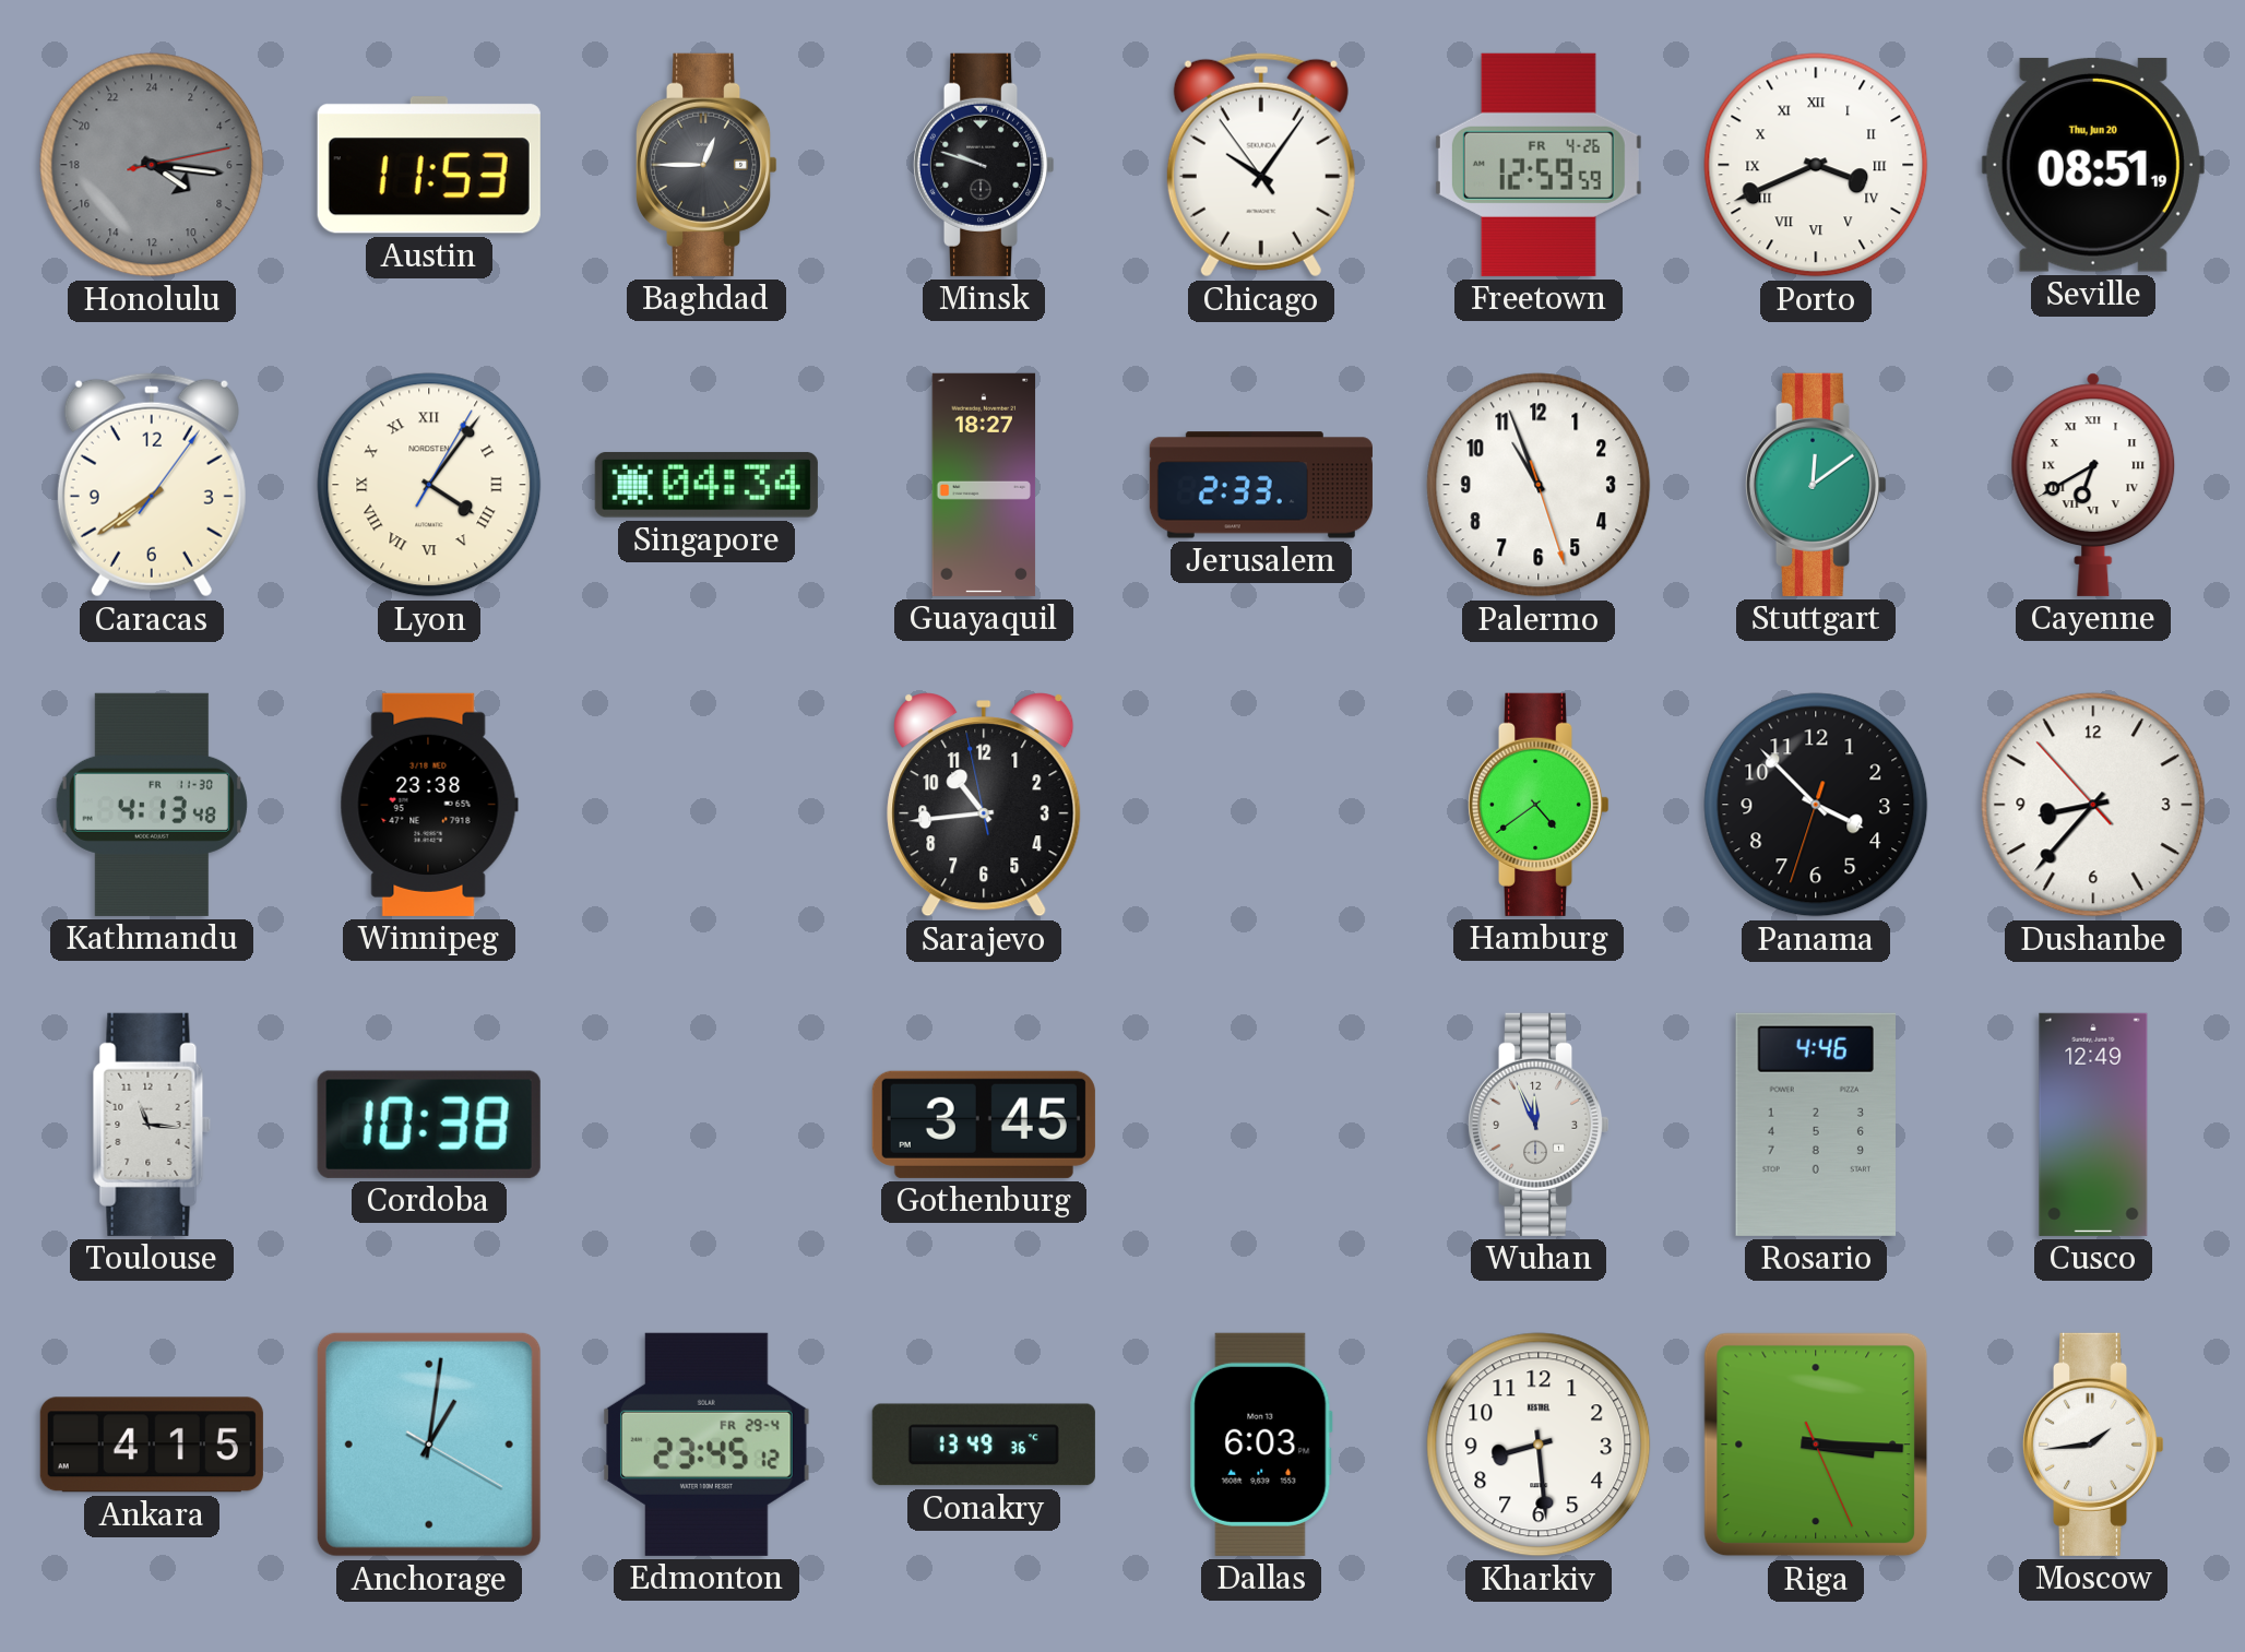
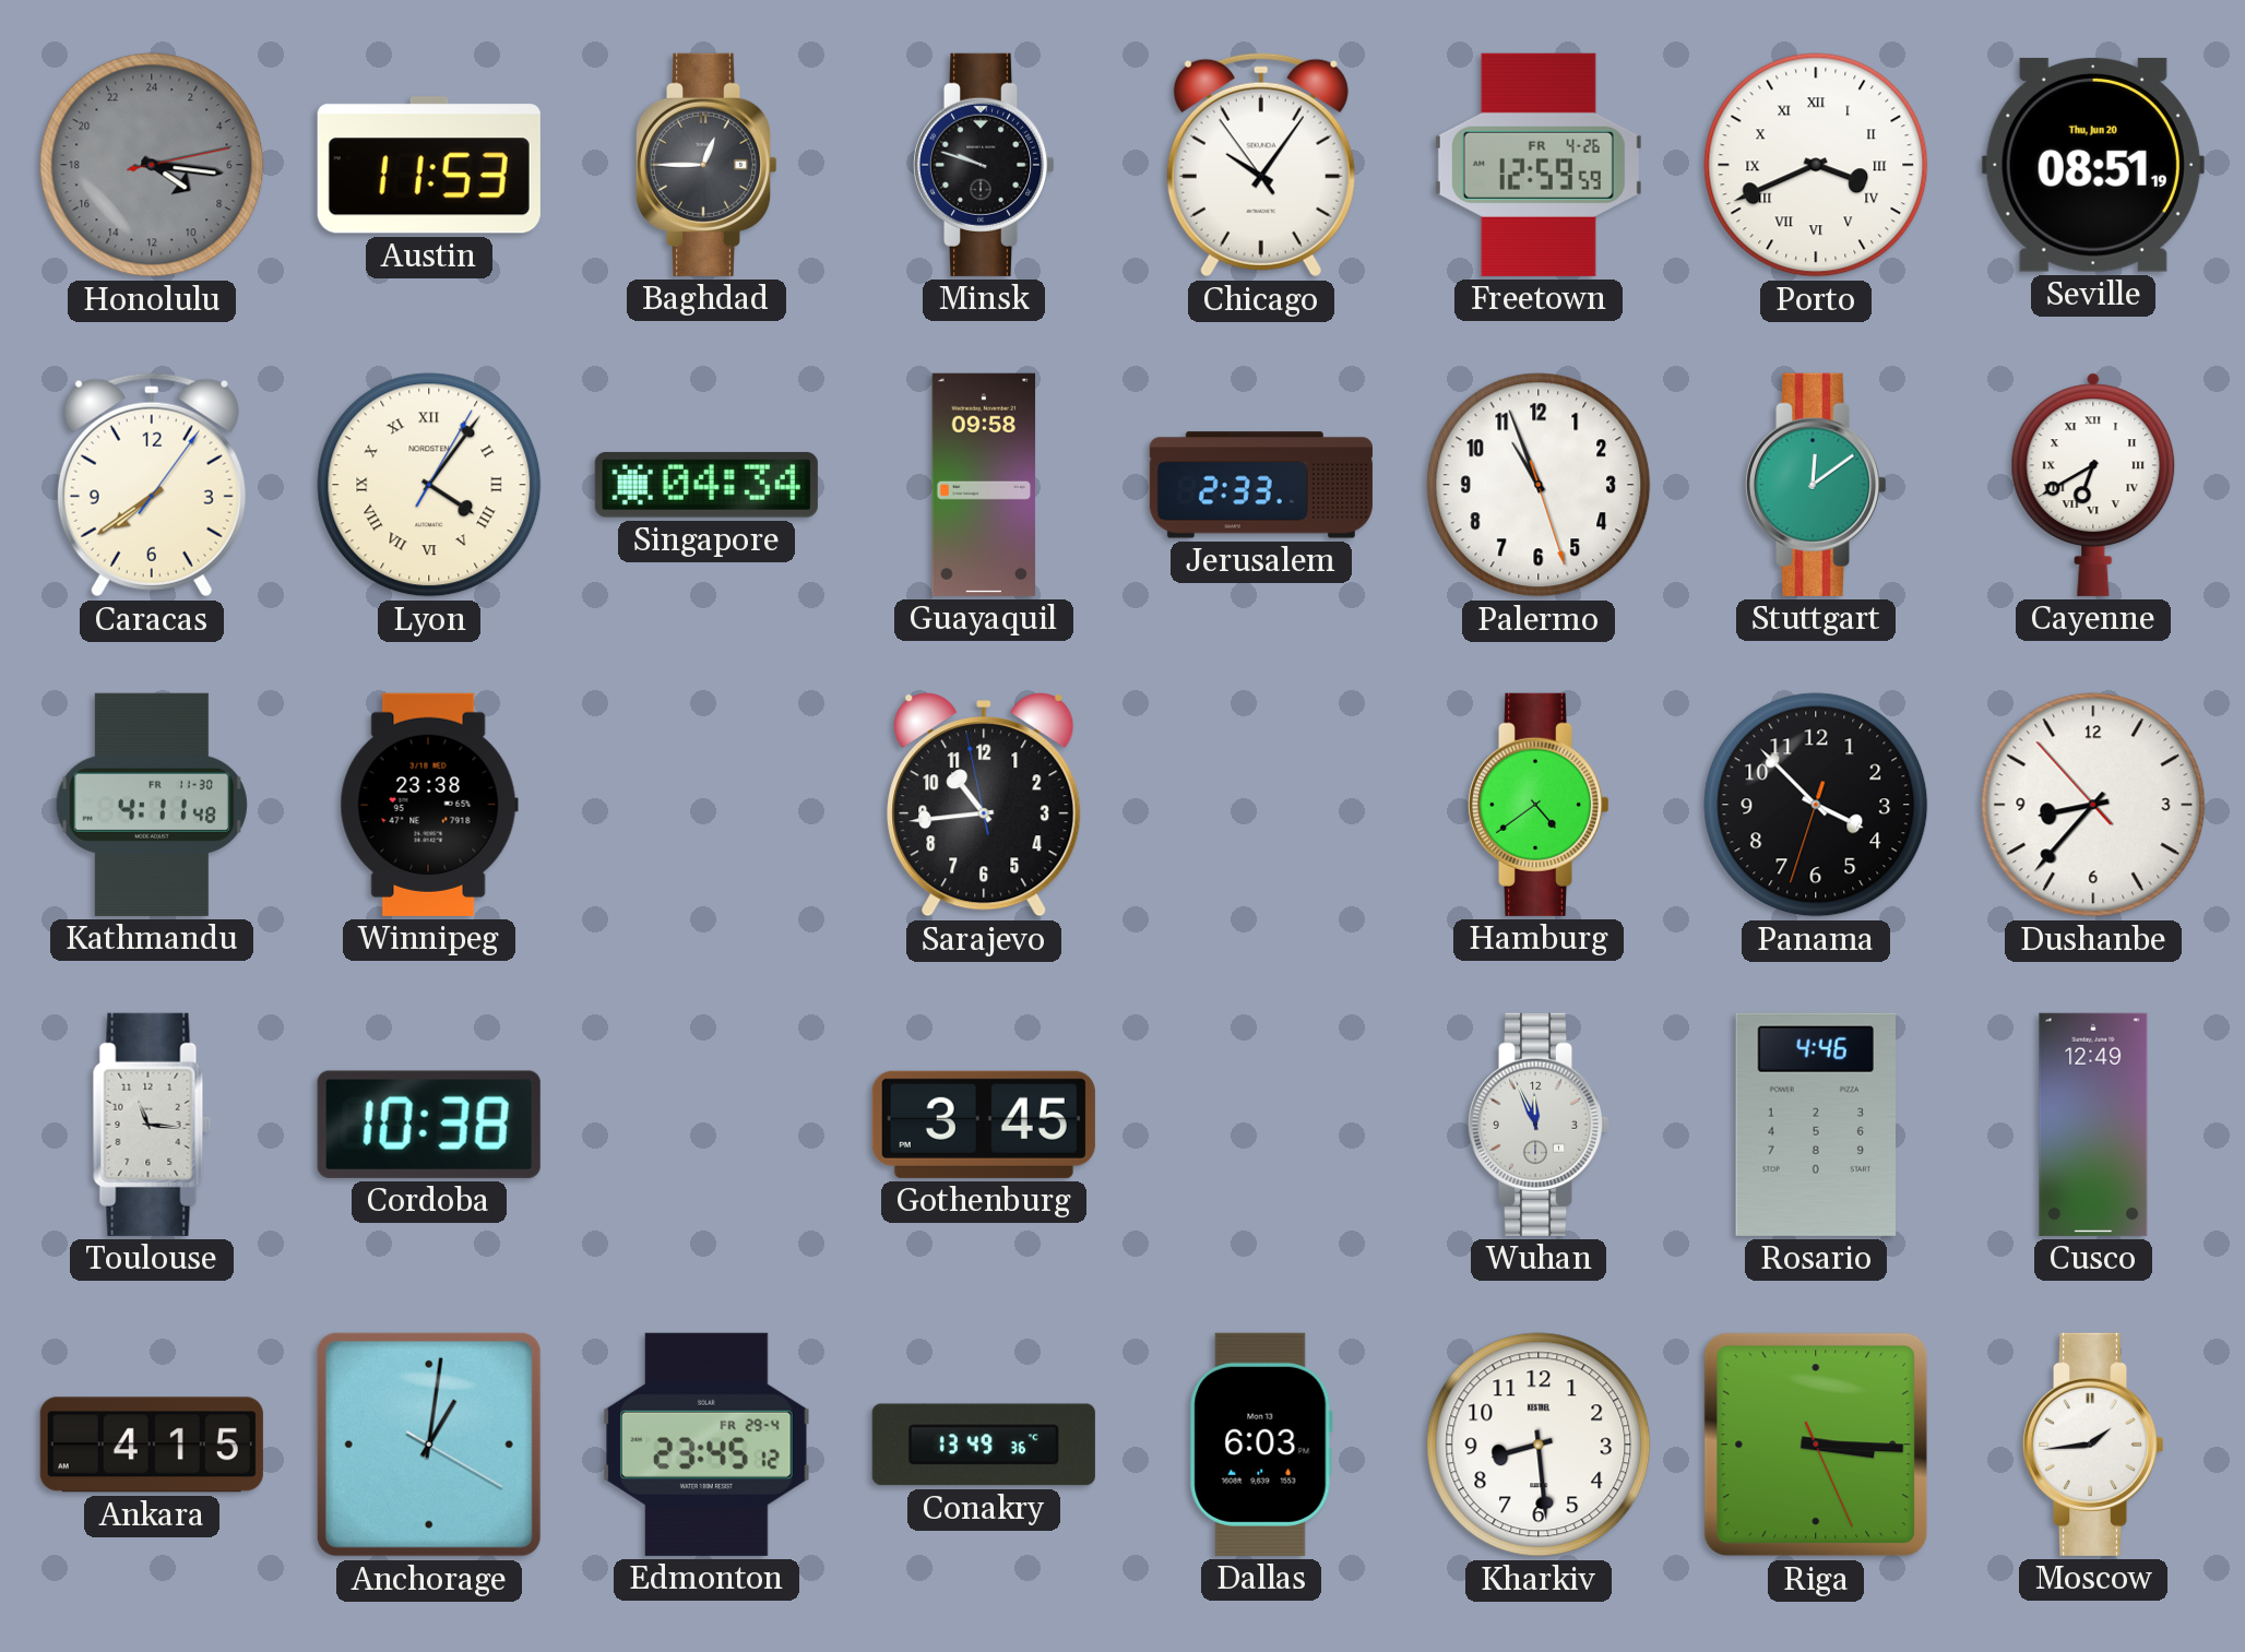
Guayaquil: 18:27 -> 09:58 (984, 485)
Kathmandu: 4:13 -> 4:11 (152, 805)
